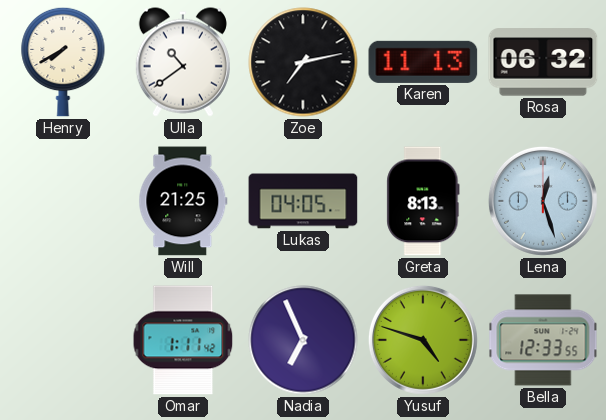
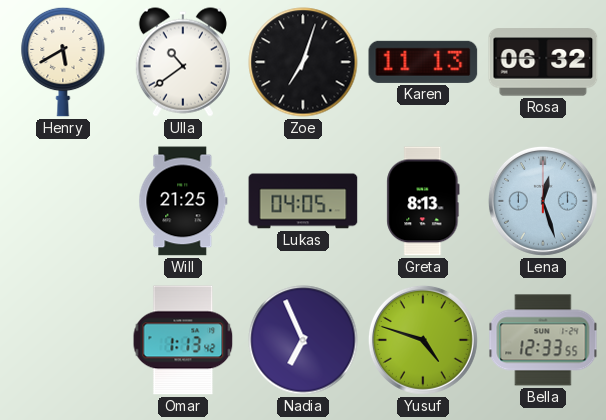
Henry: 7:40 -> 5:40 (63, 62)
Zoe: 7:13 -> 7:03 (303, 62)
Omar: 1:11 -> 1:13 (183, 340)
